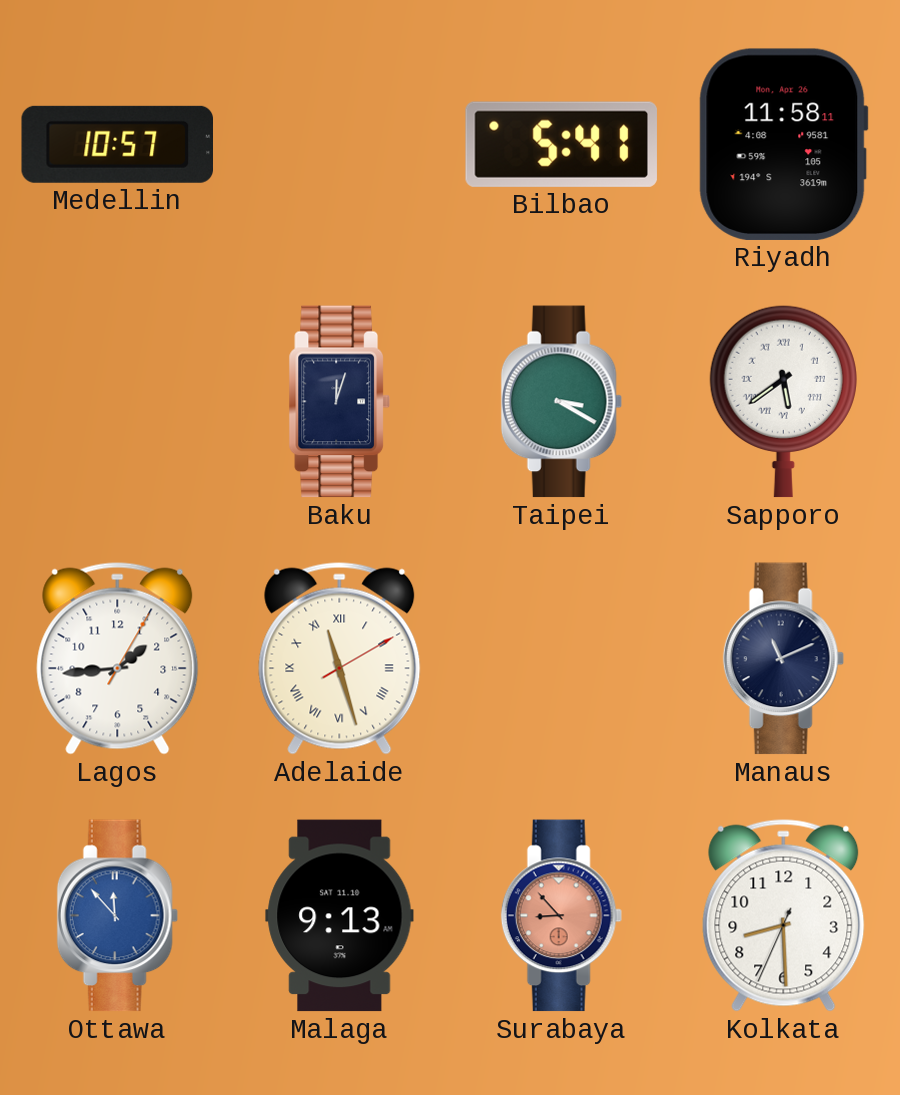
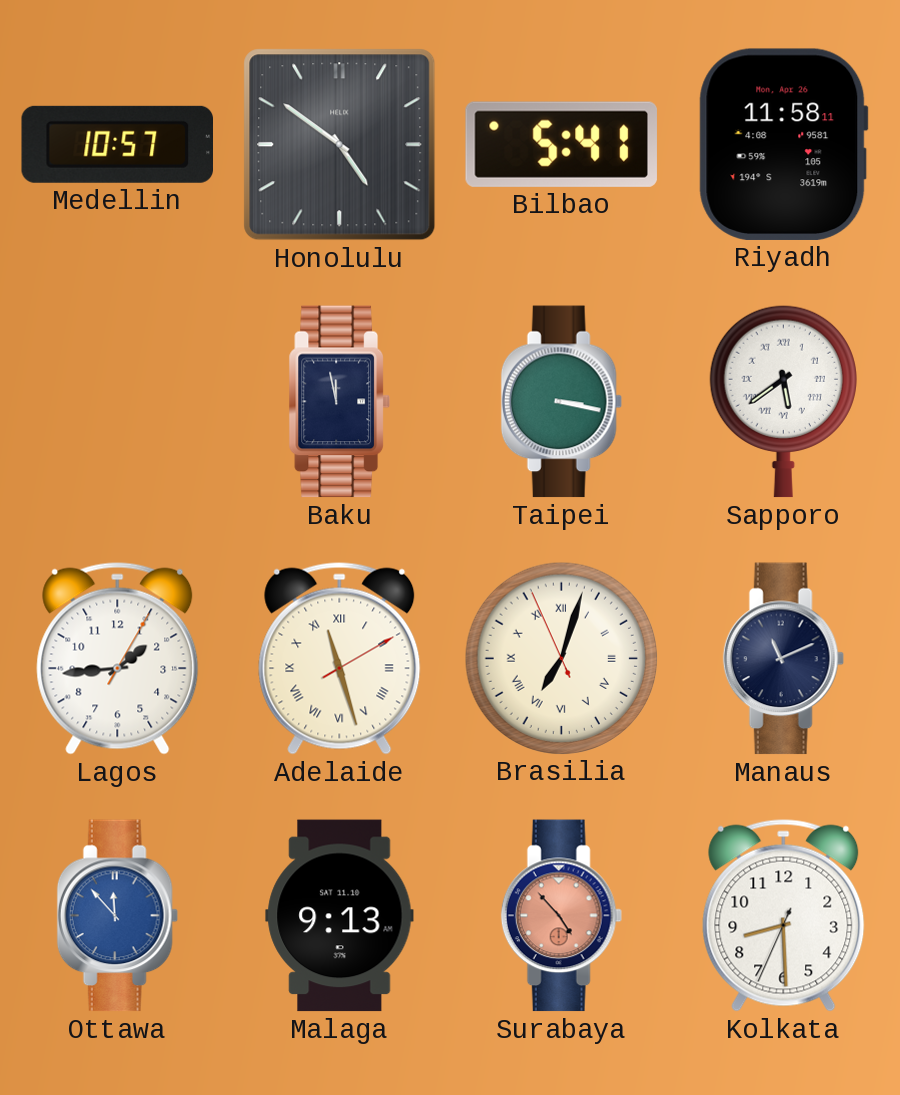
Honolulu: none -> 4:51 (340, 145)
Baku: 12:03 -> 11:58 (339, 402)
Taipei: 3:20 -> 3:17 (561, 402)
Brasilia: none -> 7:02 (561, 658)
Surabaya: 8:53 -> 4:53 (561, 916)
